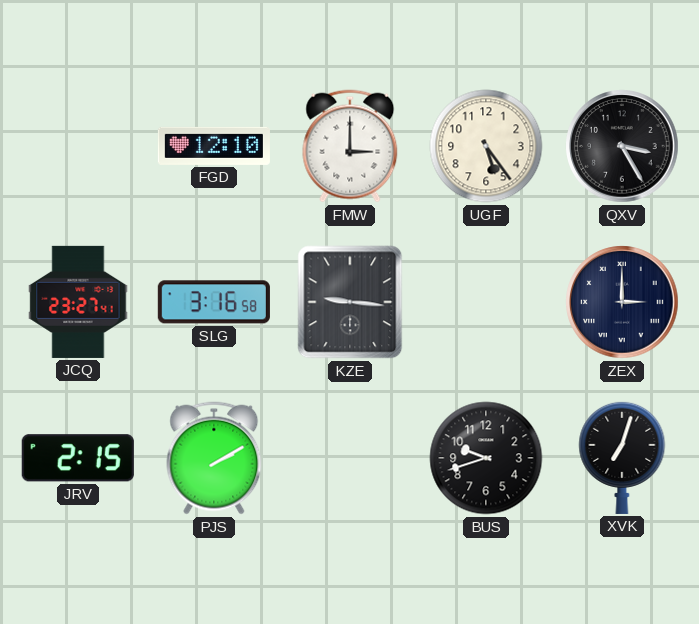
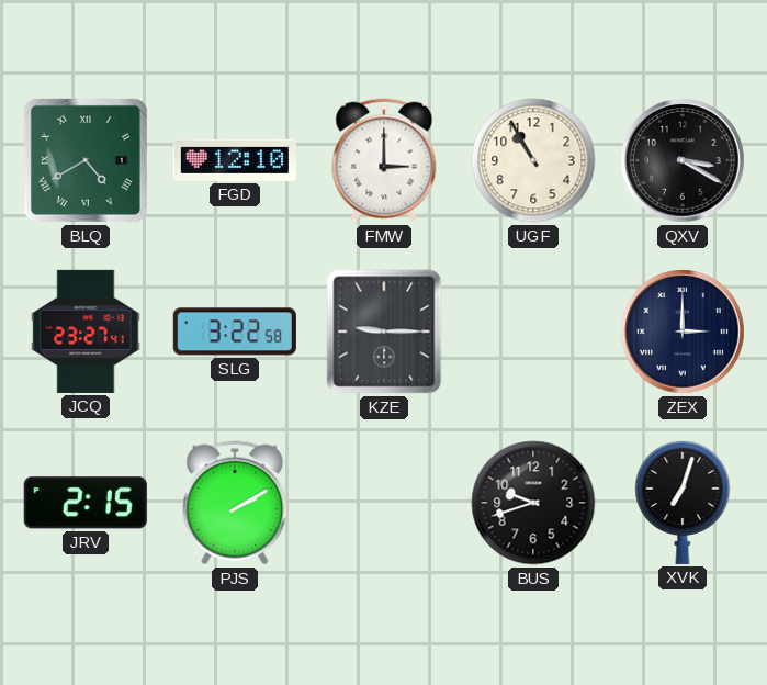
BLQ: none -> 4:40 (86, 160)
UGF: 5:24 -> 10:55 (533, 160)
QXV: 3:25 -> 3:20 (683, 160)
SLG: 3:16 -> 3:22 (235, 332)
KZE: 9:16 -> 9:15 (384, 332)
